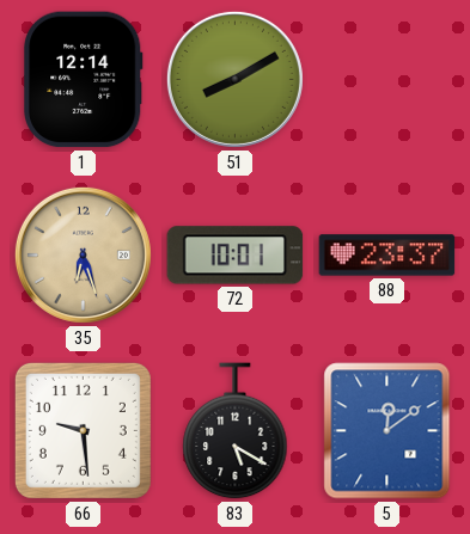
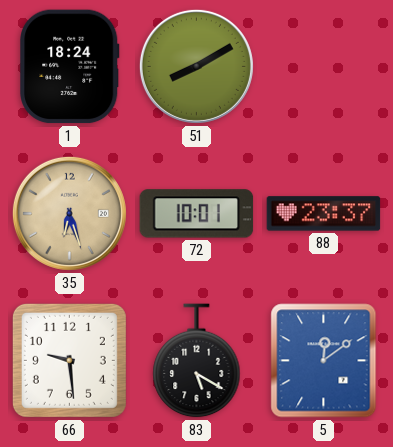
1: 12:14 -> 18:24 (70, 67)
